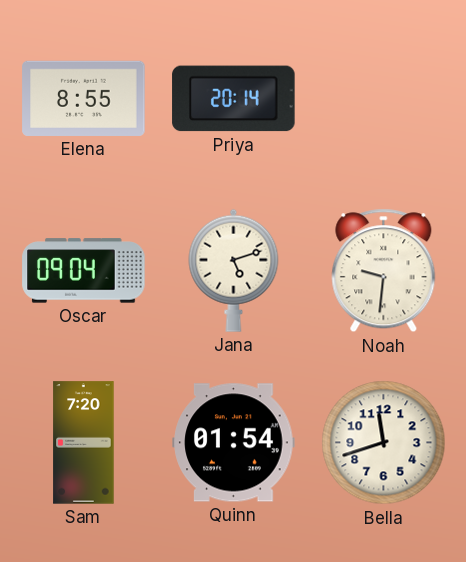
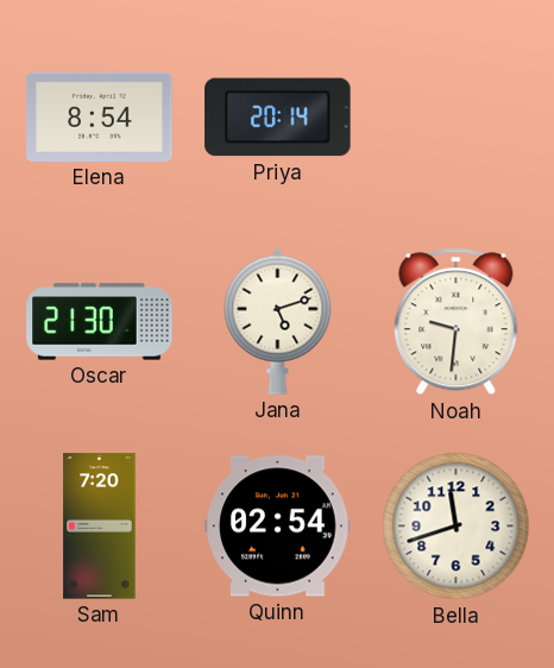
Elena: 8:55 -> 8:54 (100, 116)
Oscar: 09:04 -> 21:30 (100, 322)
Quinn: 01:54 -> 02:54 (278, 527)
